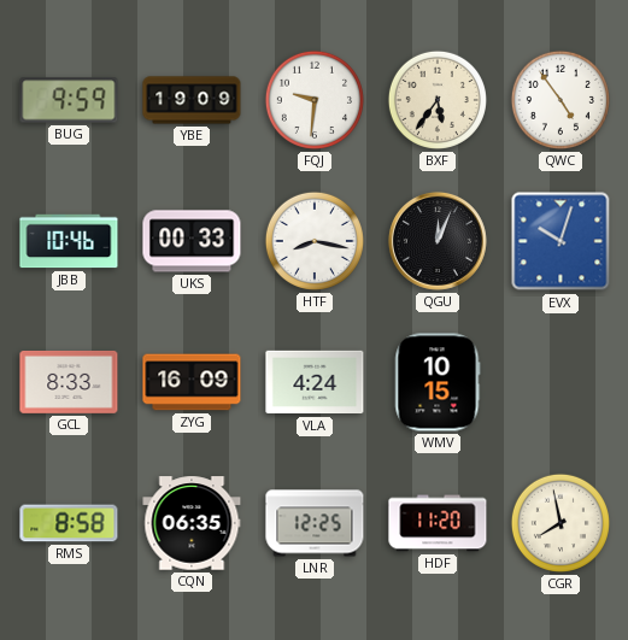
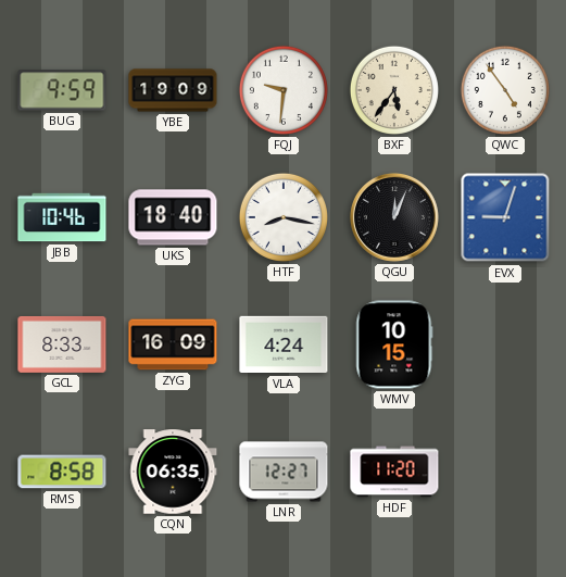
UKS: 00:33 -> 18:40 (173, 217)
EVX: 10:03 -> 9:03 (505, 217)
LNR: 12:25 -> 12:27 (284, 472)
CGR: 7:58 -> none (560, 523)
